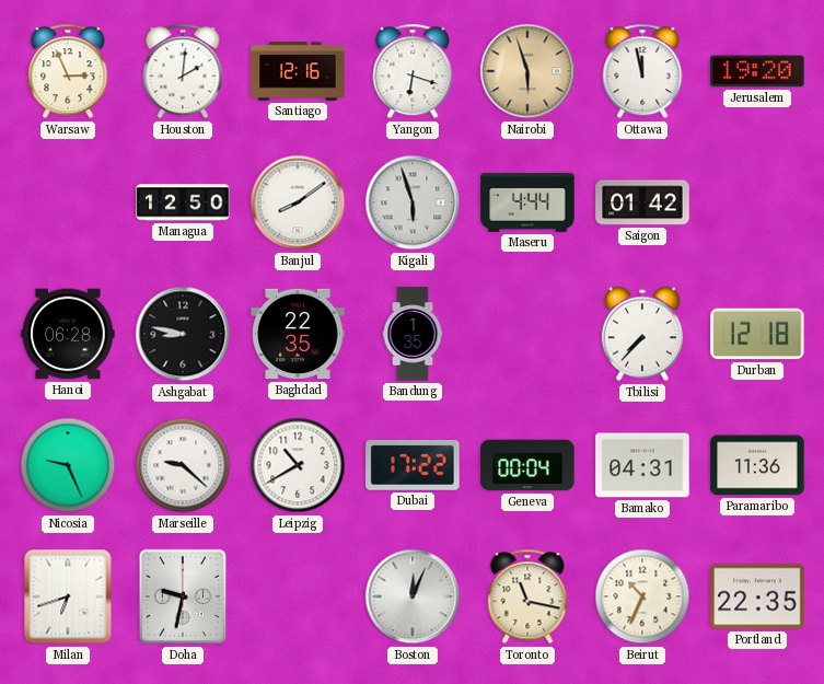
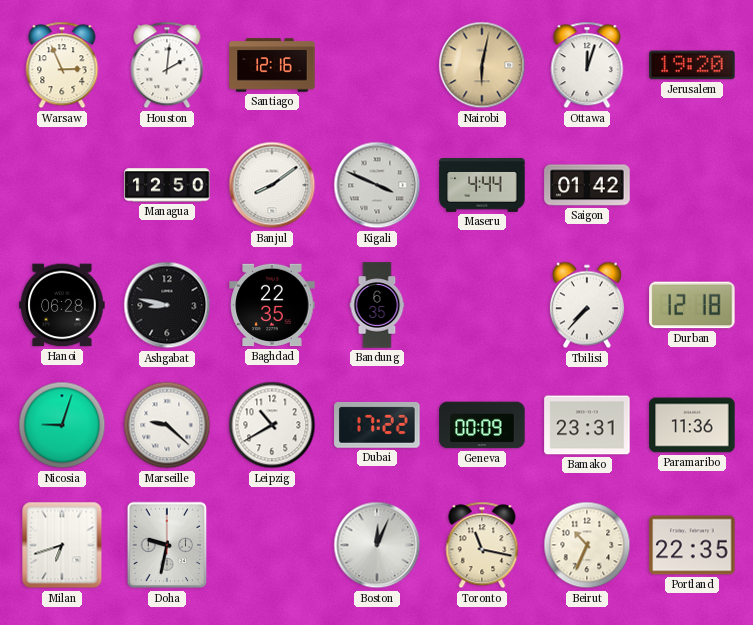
Yangon: 6:18 -> none (413, 71)
Nairobi: 5:57 -> 6:02 (482, 65)
Ottawa: 11:58 -> 12:03 (587, 65)
Kigali: 5:57 -> 3:49 (377, 185)
Bandung: 1:35 -> 6:35 (377, 305)
Nicosia: 9:26 -> 9:03 (62, 425)
Geneva: 00:04 -> 00:09 (482, 425)
Bamako: 04:31 -> 23:31 (587, 425)
